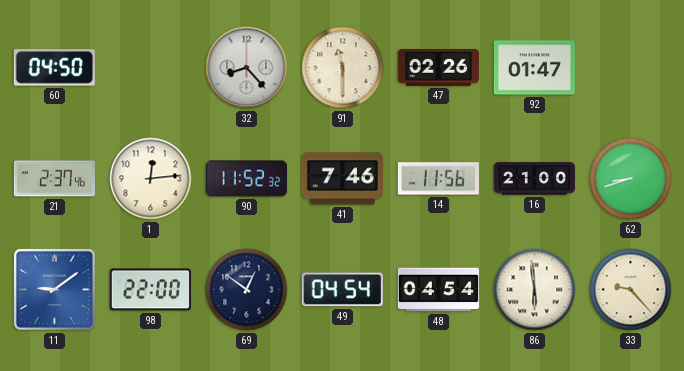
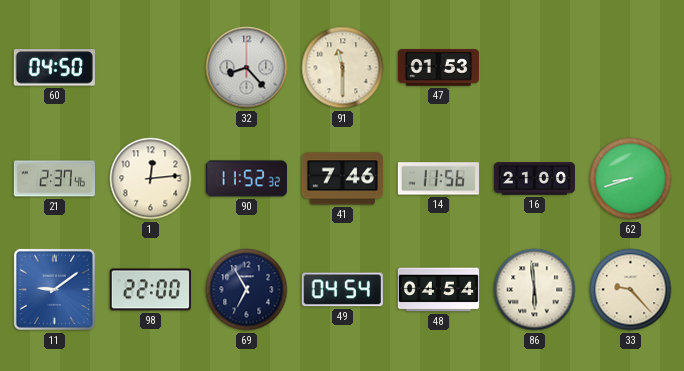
47: 02:26 -> 01:53 (438, 68)
92: 01:47 -> none (534, 68)
69: 12:51 -> 6:55 (247, 290)
